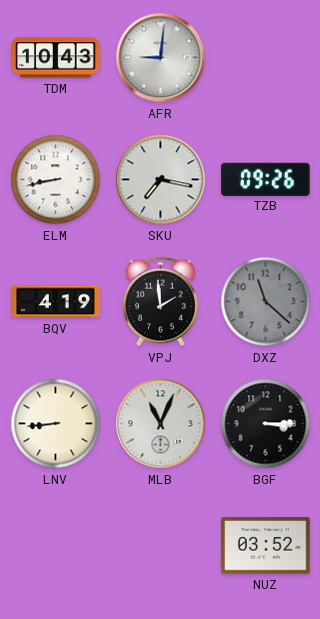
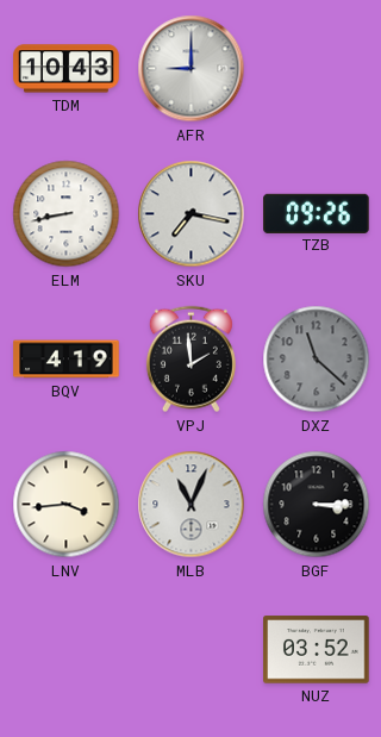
AFR: 9:01 -> 9:00 (192, 69)
LNV: 8:44 -> 3:44 (67, 505)
